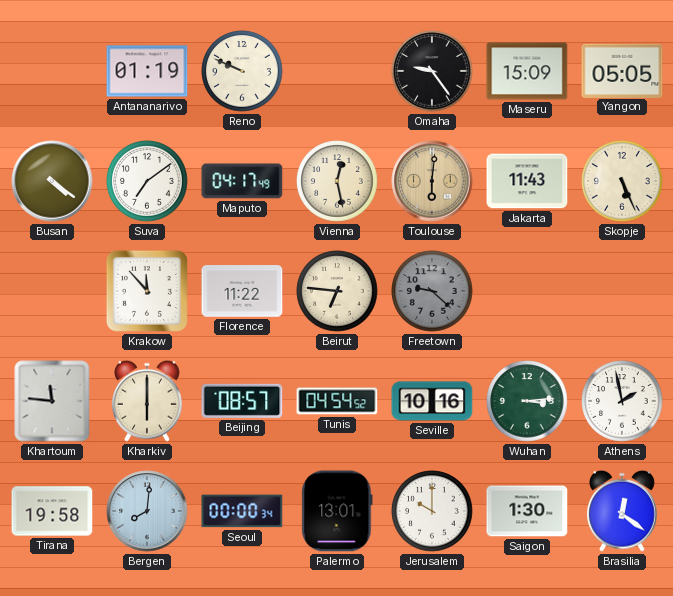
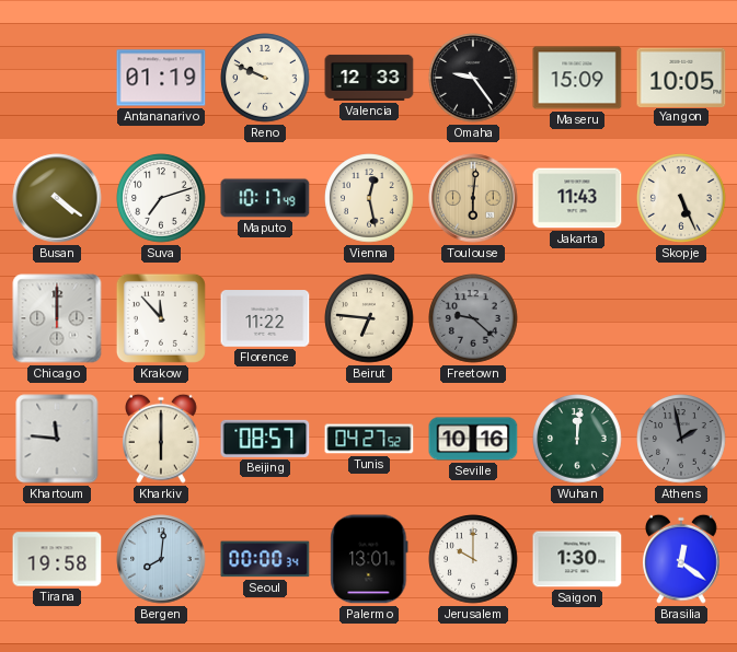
Valencia: none -> 12:33 (369, 78)
Yangon: 05:05 -> 10:05 (681, 77)
Suva: 7:09 -> 7:12 (161, 198)
Maputo: 04:17 -> 10:17 (265, 198)
Chicago: none -> 12:00 (57, 318)
Tunis: 04:54 -> 04:27 (369, 439)
Wuhan: 3:14 -> 12:01 (577, 439)
Athens dial: white -> grey (681, 439)
